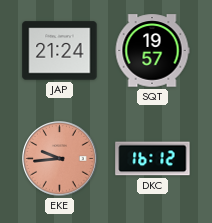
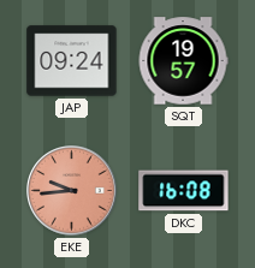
JAP: 21:24 -> 09:24 (72, 61)
DKC: 16:12 -> 16:08 (184, 191)
